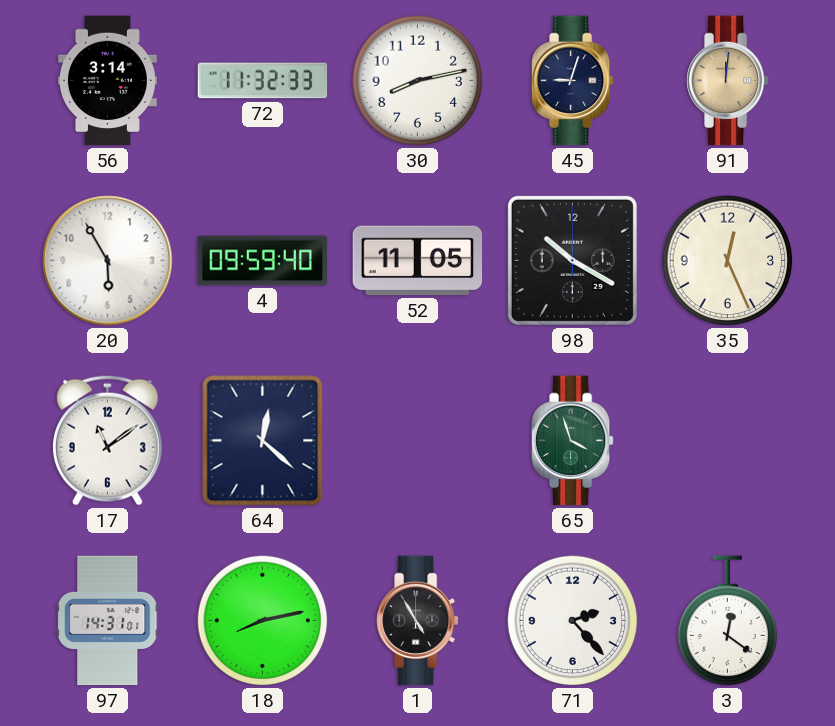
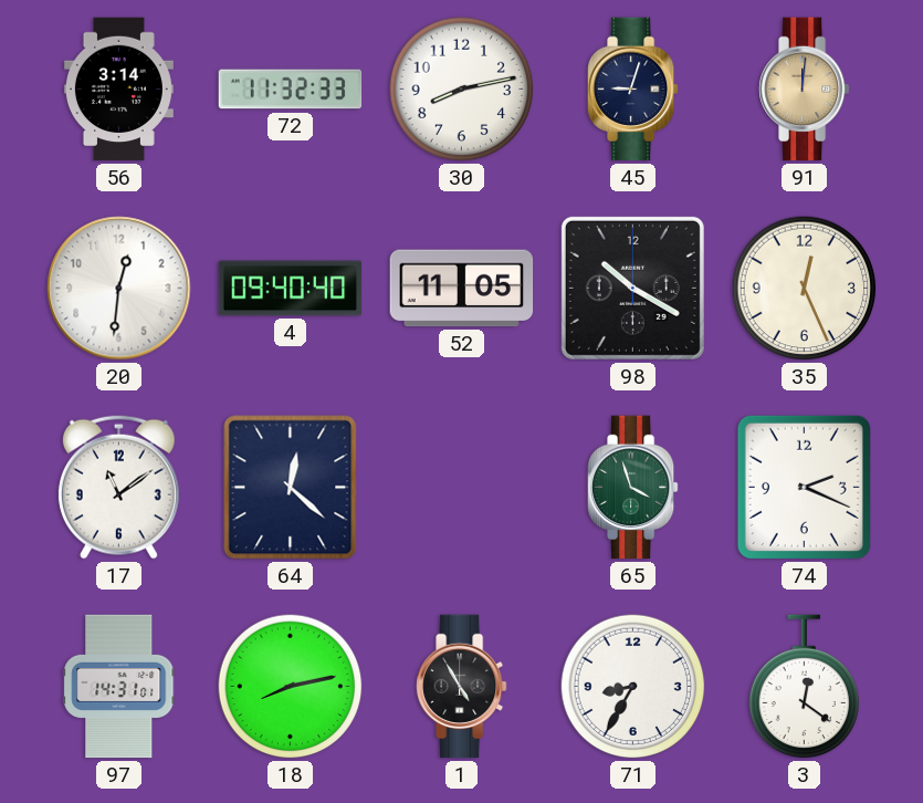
20: 5:55 -> 12:31 (119, 289)
4: 09:59 -> 09:40 (291, 289)
74: none -> 2:19 (804, 487)
71: 2:23 -> 8:35 (633, 687)
